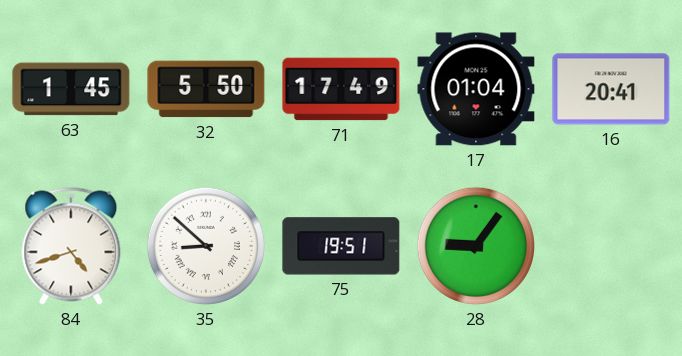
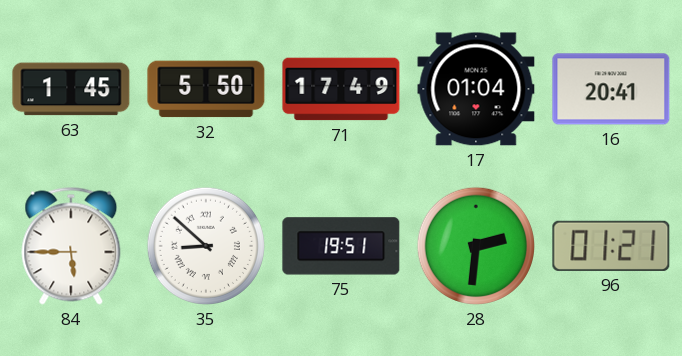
84: 4:42 -> 5:45 (71, 246)
28: 9:06 -> 2:31 (476, 246)
96: none -> 01:21 (611, 246)
